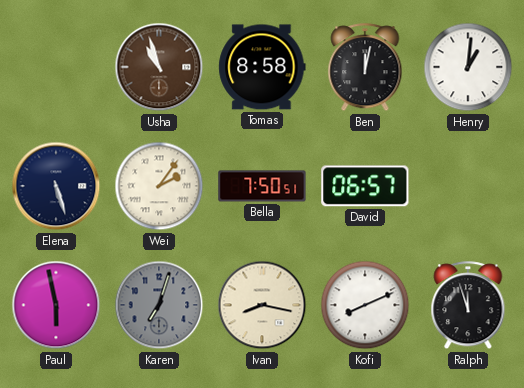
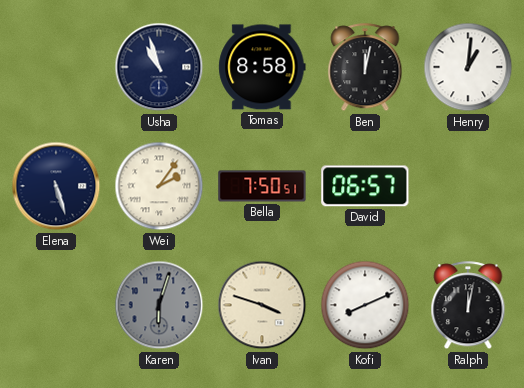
Usha dial: brown -> navy (159, 67)
Paul: 5:58 -> none (56, 305)
Karen: 7:03 -> 6:03 (159, 305)
Ivan: 8:17 -> 3:48 (262, 305)
Ralph: 11:57 -> 12:02 (468, 306)
